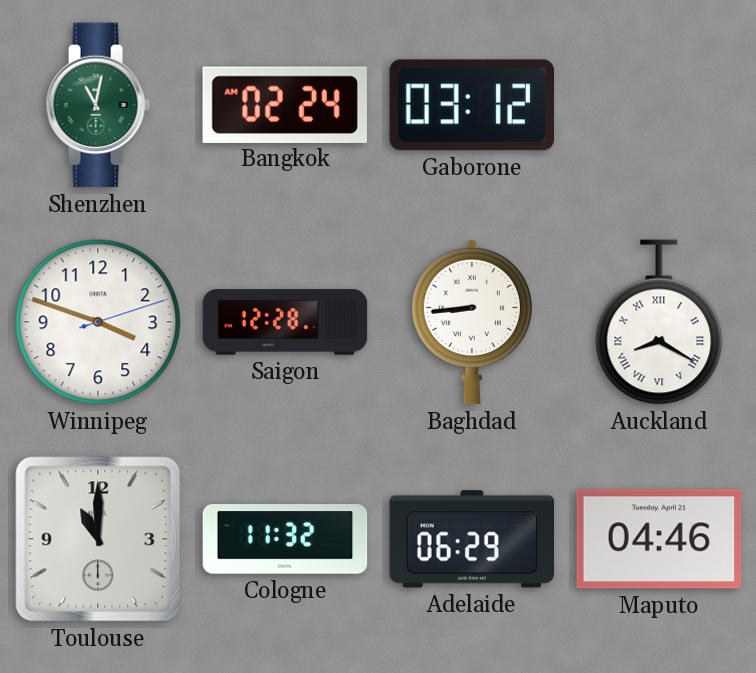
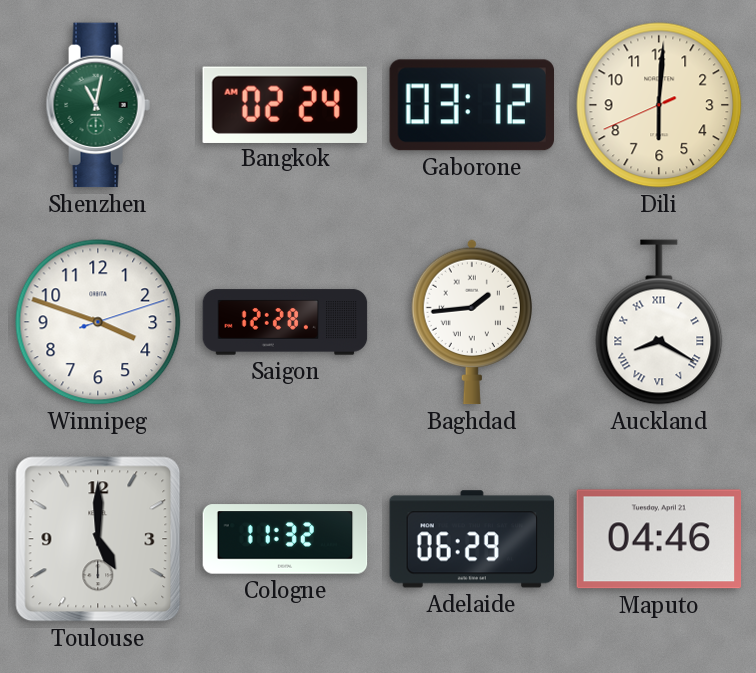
Dili: none -> 6:00 (659, 105)
Baghdad: 8:44 -> 1:44 (472, 322)
Toulouse: 11:00 -> 5:00 (98, 539)
